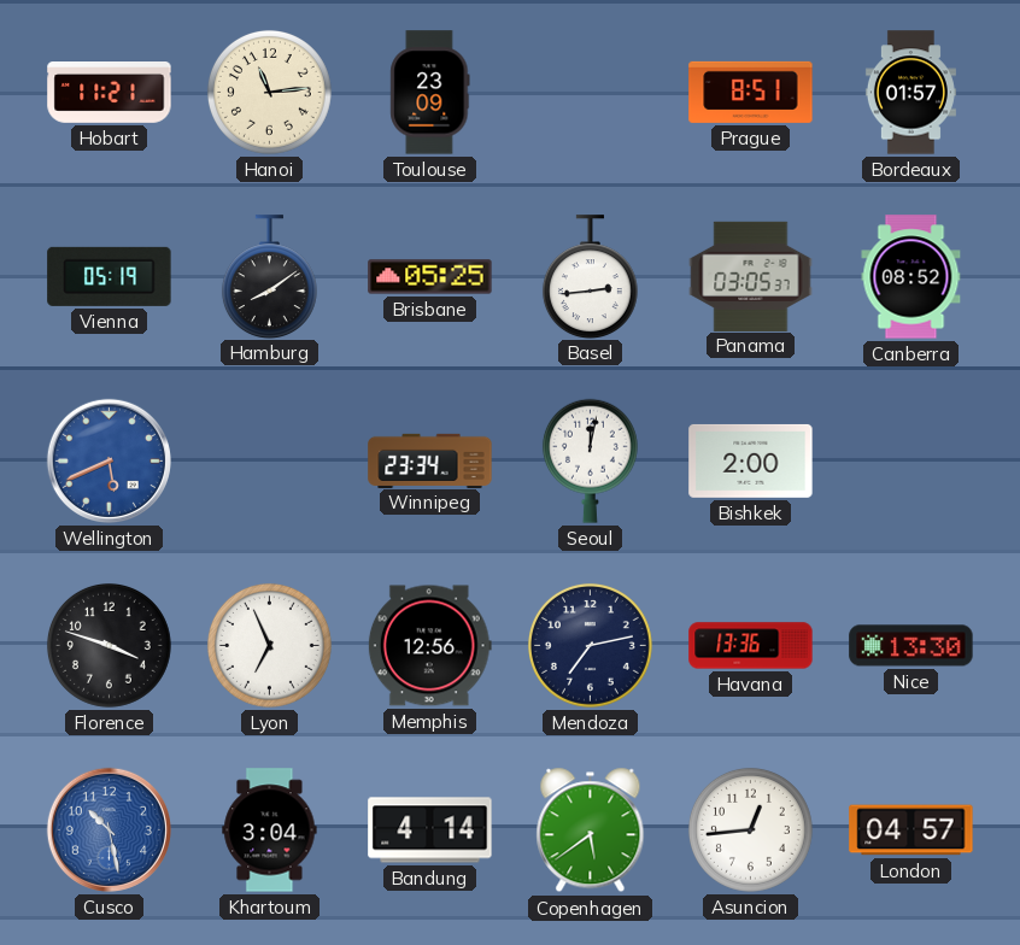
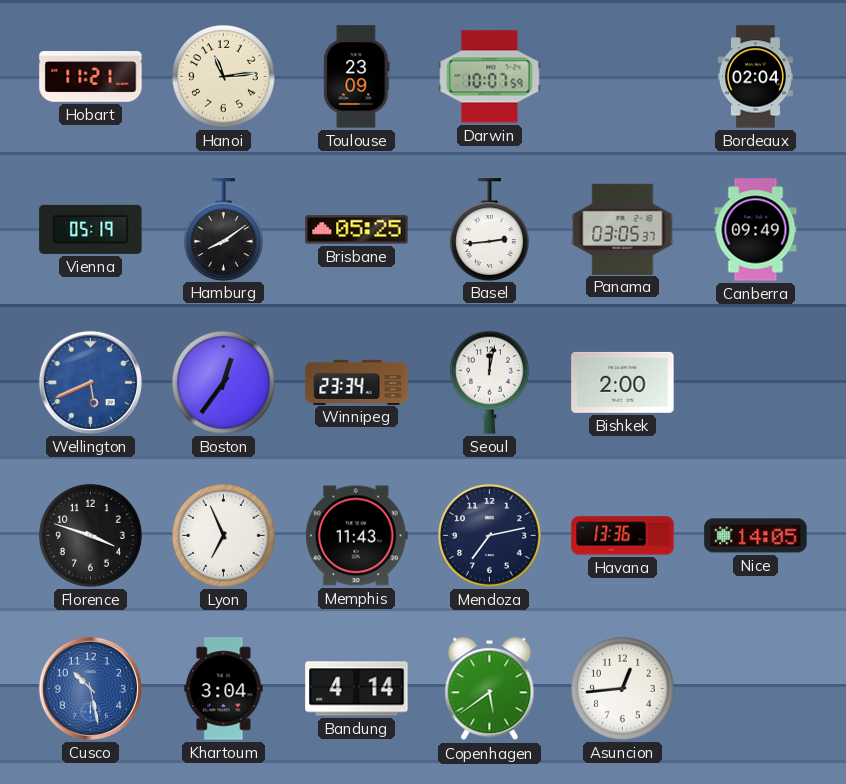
Darwin: none -> 10:07 (490, 77)
Prague: 8:51 -> none (751, 92)
Bordeaux: 01:57 -> 02:04 (755, 77)
Canberra: 08:52 -> 09:49 (756, 230)
Boston: none -> 12:36 (223, 382)
Memphis: 12:56 -> 11:43 (356, 536)
Nice: 13:30 -> 14:05 (756, 536)
London: 04:57 -> none (911, 830)
